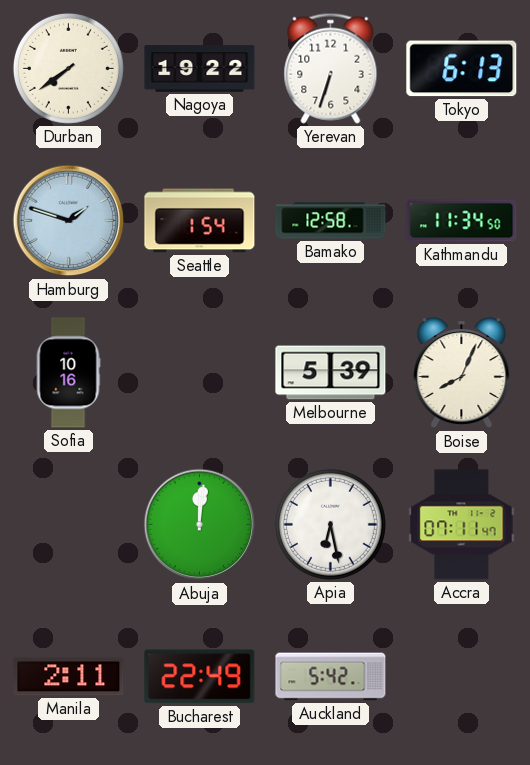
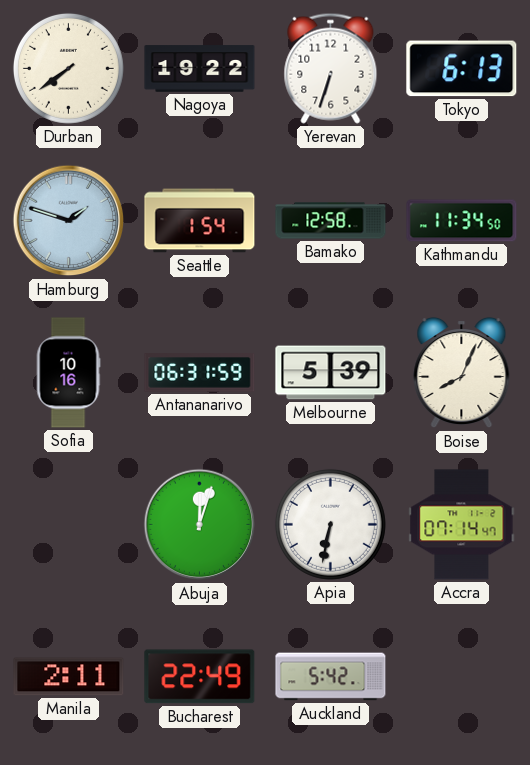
Antananarivo: none -> 06:31 (200, 373)
Abuja: 12:01 -> 12:03 (200, 525)
Apia: 6:28 -> 6:32 (330, 524)
Accra: 07:11 -> 07:14 (462, 525)
